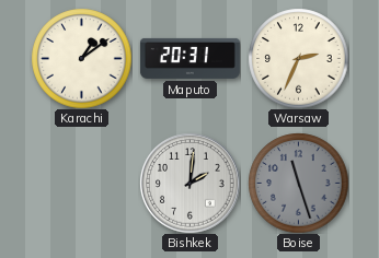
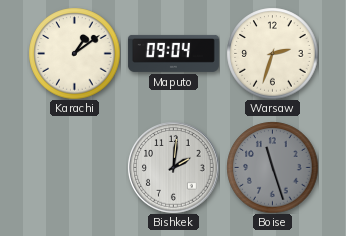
Maputo: 20:31 -> 09:04 (173, 53)
Warsaw: 2:34 -> 2:33 (272, 53)
